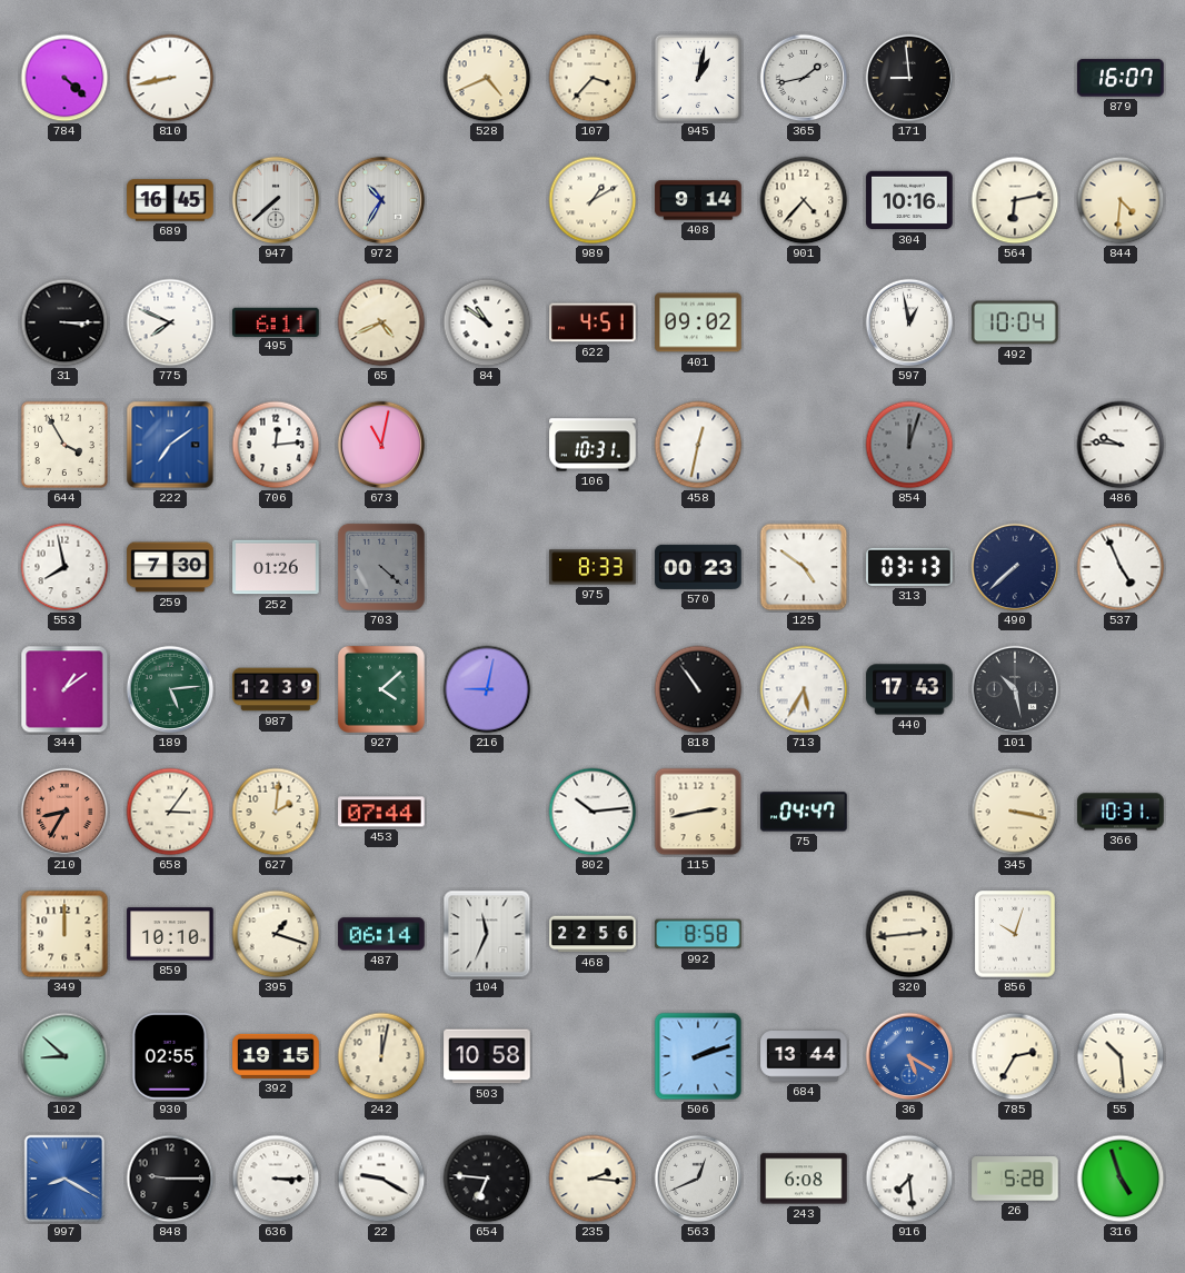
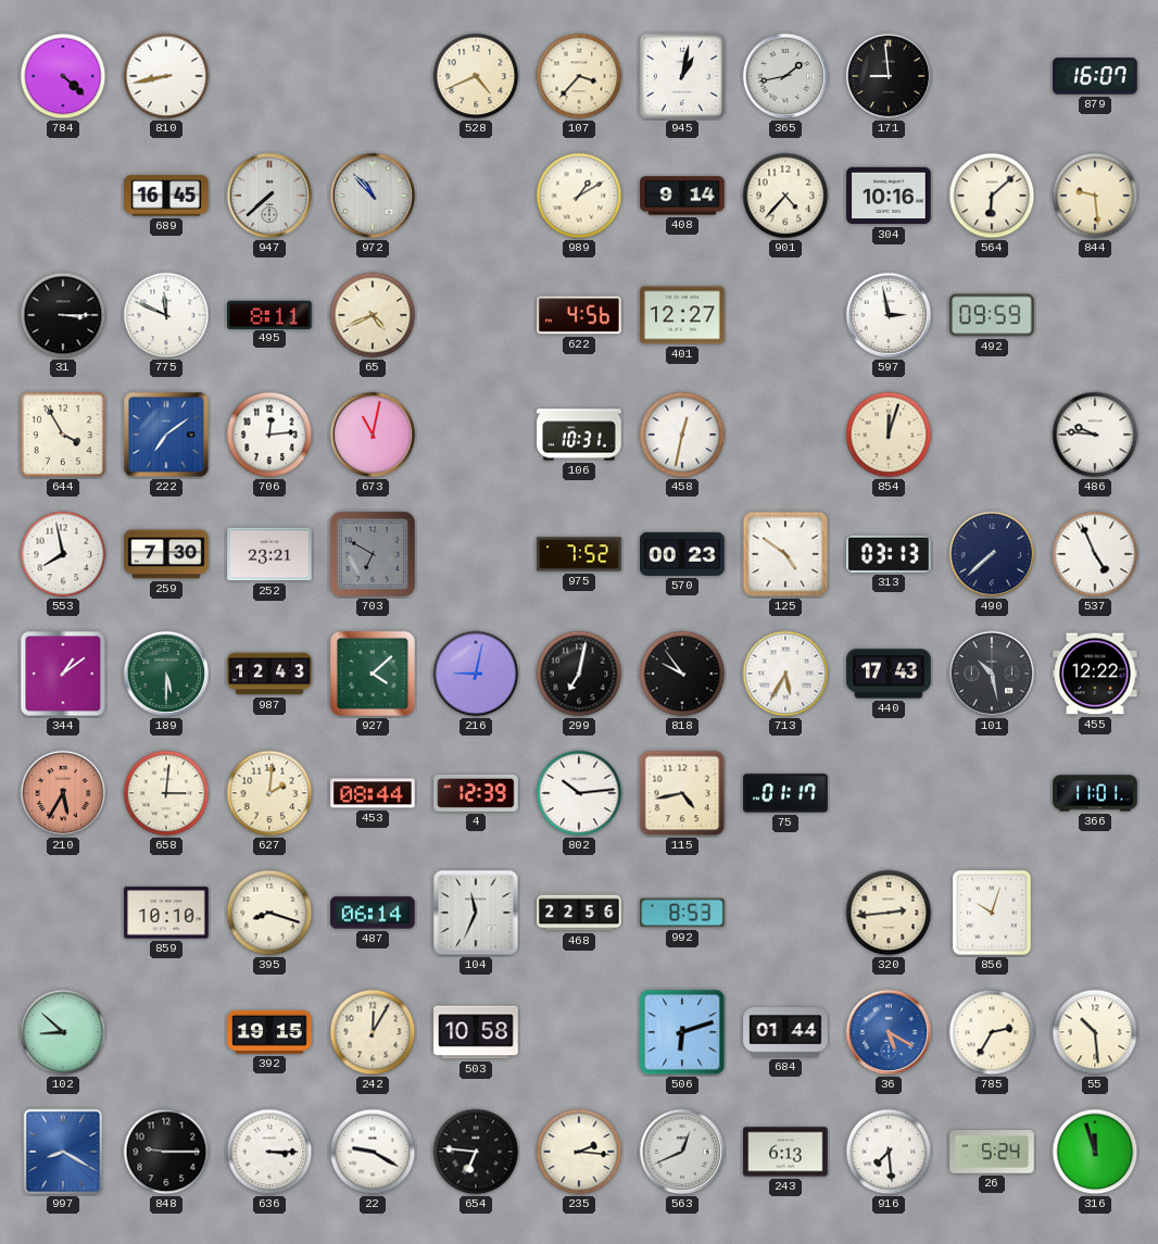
972: 10:35 -> 10:53 (373, 196)
564: 6:13 -> 6:08 (992, 196)
844: 4:31 -> 9:29 (1095, 196)
775: 7:49 -> 11:49 (166, 315)
495: 6:11 -> 8:11 (269, 314)
84: 10:51 -> none (487, 322)
622: 4:51 -> 4:56 (579, 315)
401: 09:02 -> 12:27 (682, 315)
597: 12:58 -> 2:58 (889, 315)
492: 10:04 -> 09:59 (992, 315)
854 dial: grey -> cream (889, 435)
252: 01:26 -> 23:21 (269, 554)
703: 4:22 -> 6:50 (373, 554)
975: 8:33 -> 7:52 (579, 554)
189: 5:14 -> 5:30 (166, 674)
987: 12:39 -> 12:43 (269, 674)
299: none -> 7:02 (579, 674)
818: 10:54 -> 9:54 (682, 674)
455: none -> 12:22 (1095, 674)
210: 8:35 -> 5:35 (63, 793)
658: 3:06 -> 3:01 (166, 793)
453: 07:44 -> 08:44 (373, 793)
4: none -> 12:39 (476, 793)
115: 2:43 -> 4:43 (682, 793)
75: 04:47 -> 01:17 (785, 793)
345: 3:17 -> none (1015, 812)
366: 10:31 -> 11:01 (1095, 793)
349: 12:00 -> none (64, 934)
395: 1:18 -> 8:18 (269, 913)
992: 8:58 -> 8:53 (682, 913)
930: 02:55 -> none (170, 1056)
242: 12:02 -> 12:05 (373, 1032)
506: 2:12 -> 6:12 (682, 1032)
684: 13:44 -> 01:44 (785, 1032)
243: 6:08 -> 6:13 (785, 1152)
26: 5:28 -> 5:24 (992, 1152)
316: 4:57 -> 11:57 (1095, 1152)
